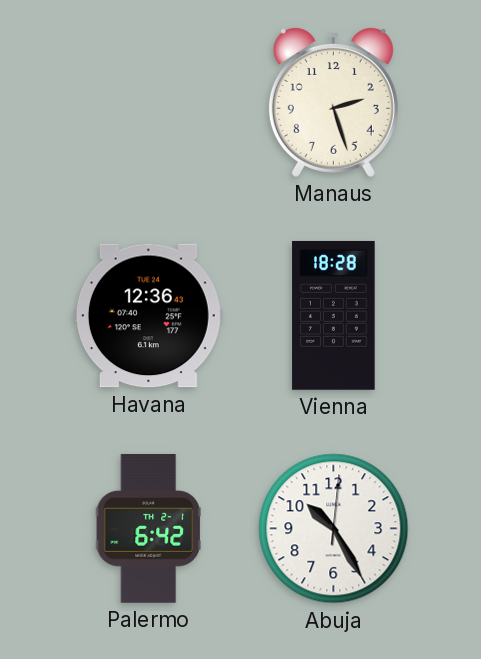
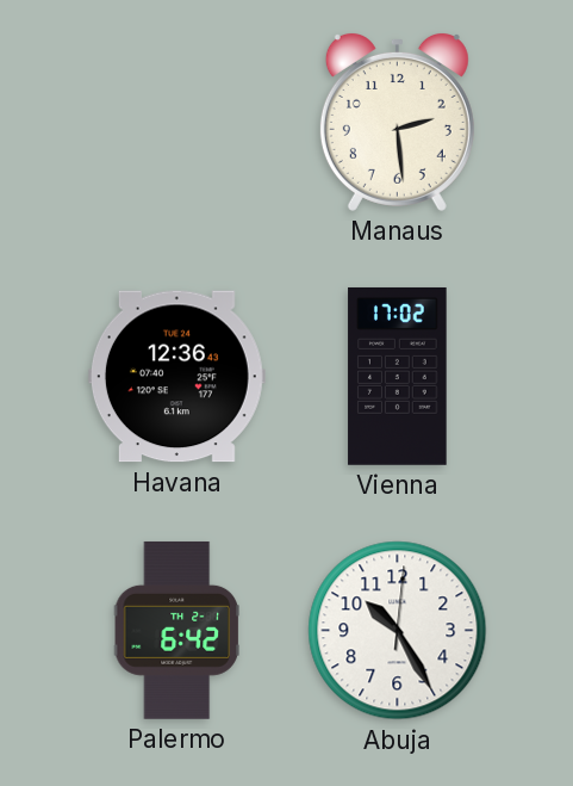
Manaus: 2:27 -> 2:29 (397, 122)
Vienna: 18:28 -> 17:02 (398, 376)
